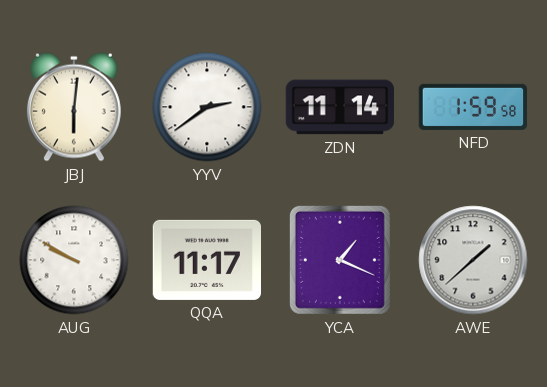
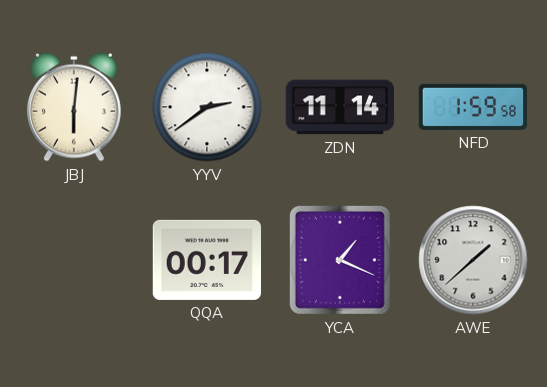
AUG: 9:50 -> none (74, 260)
QQA: 11:17 -> 00:17 (207, 260)
